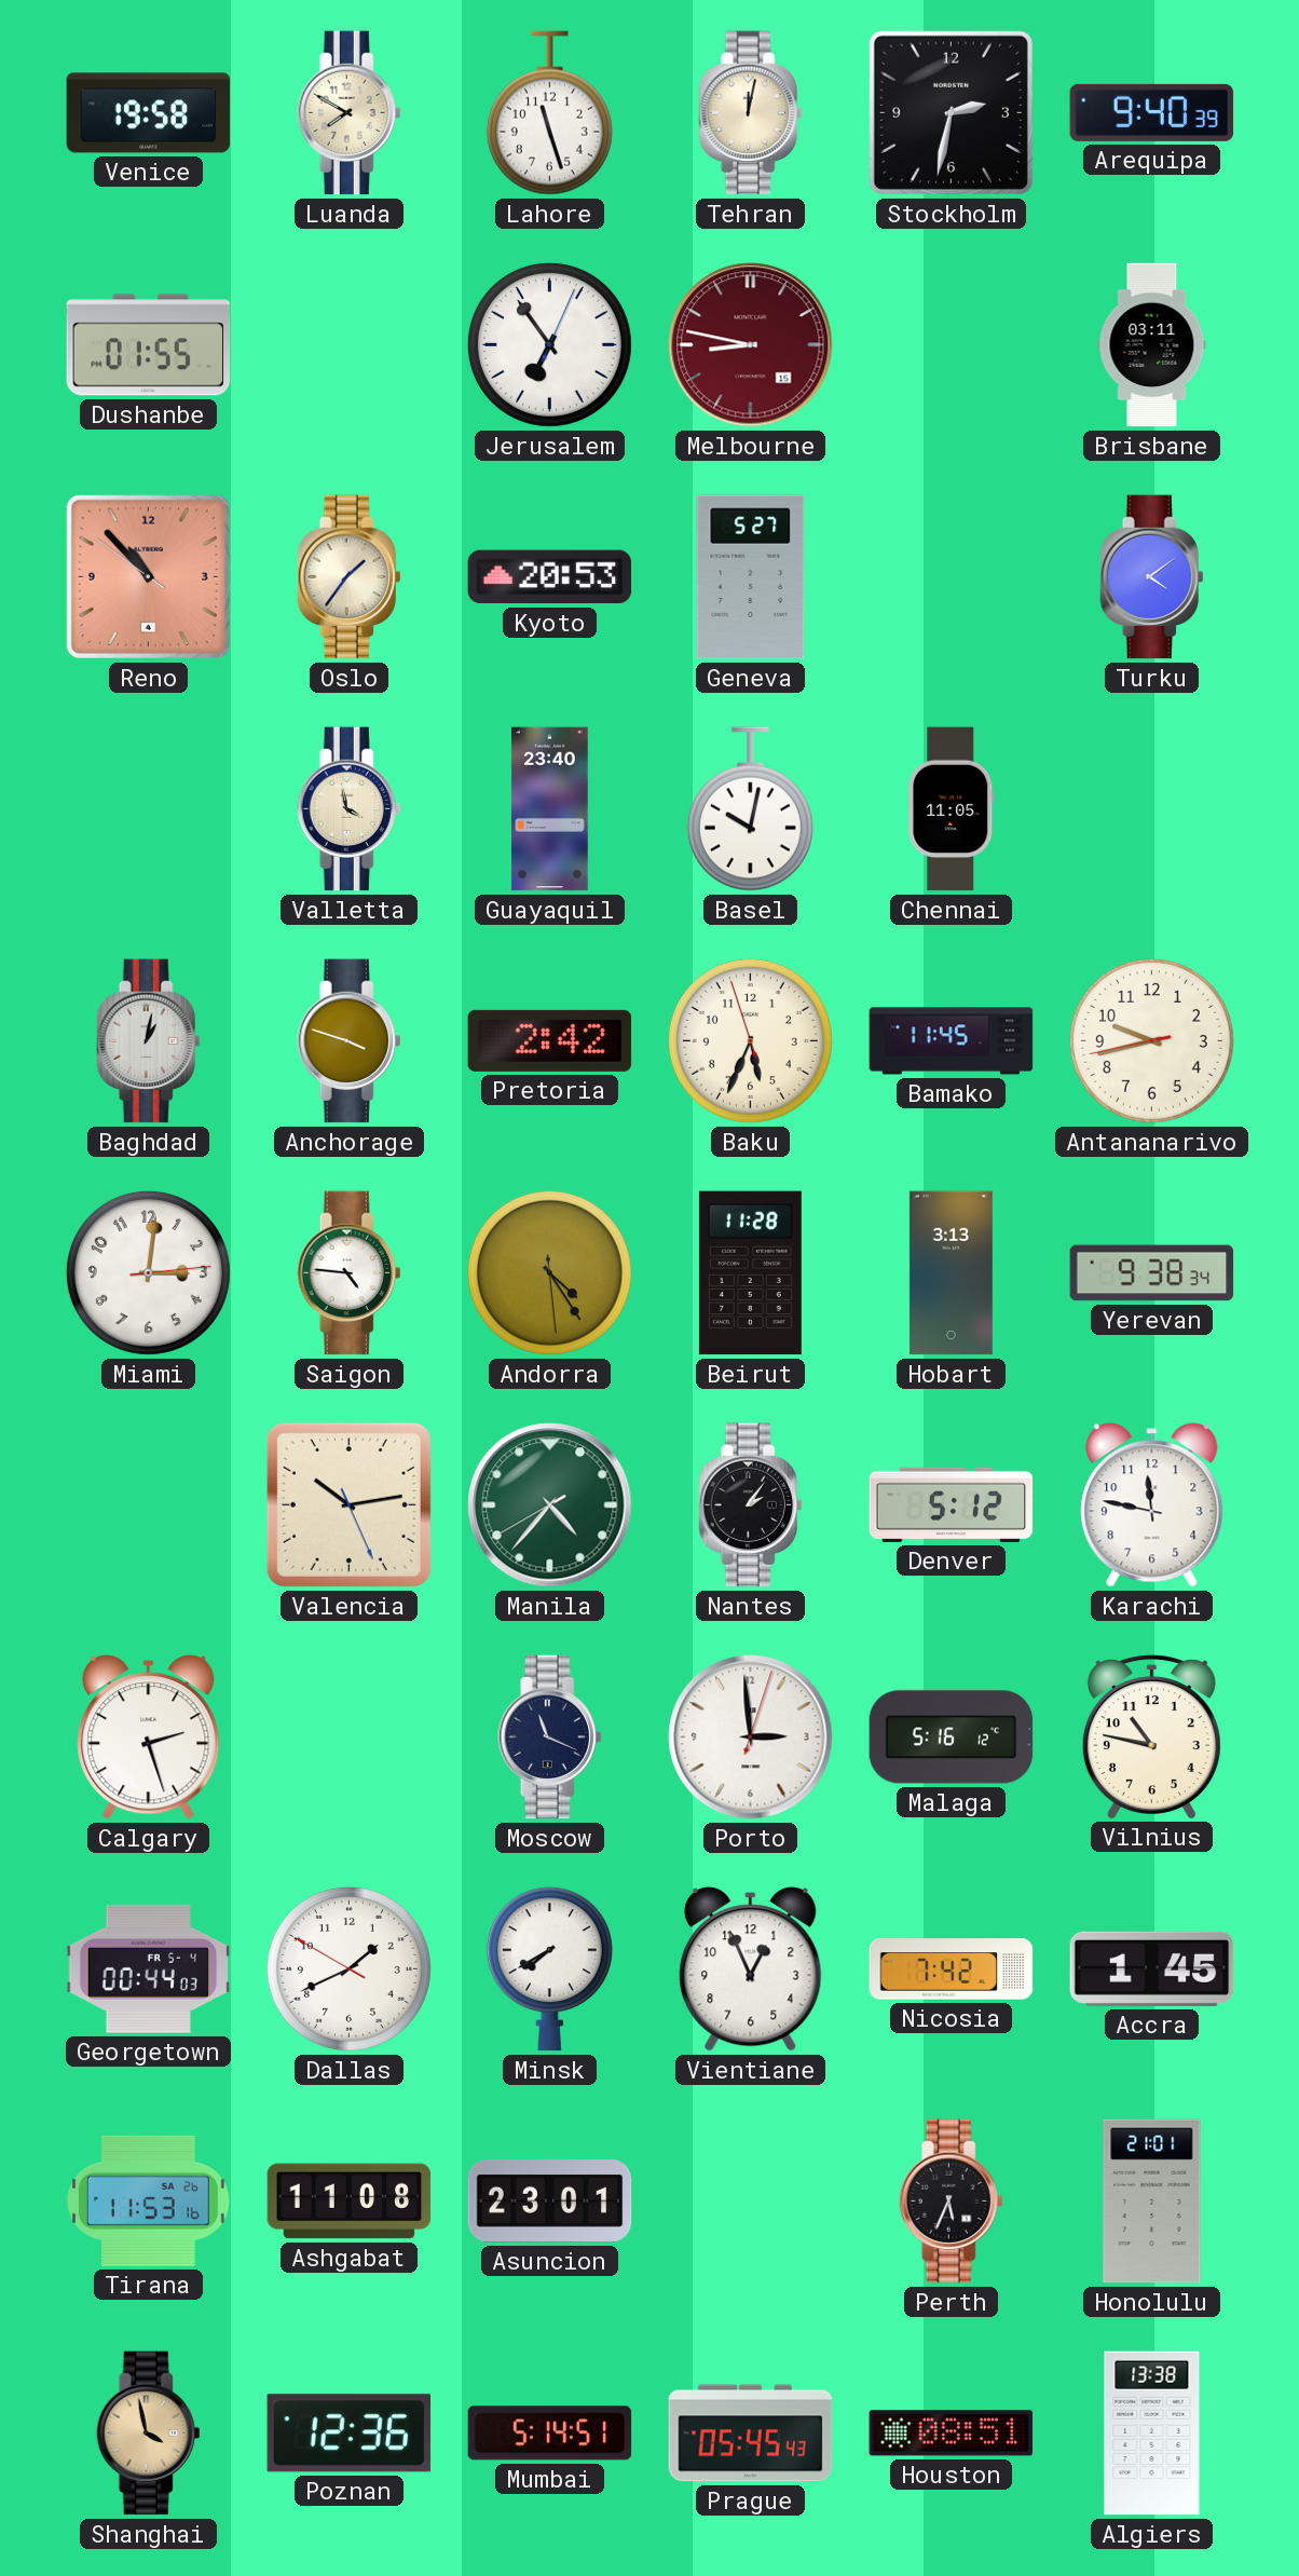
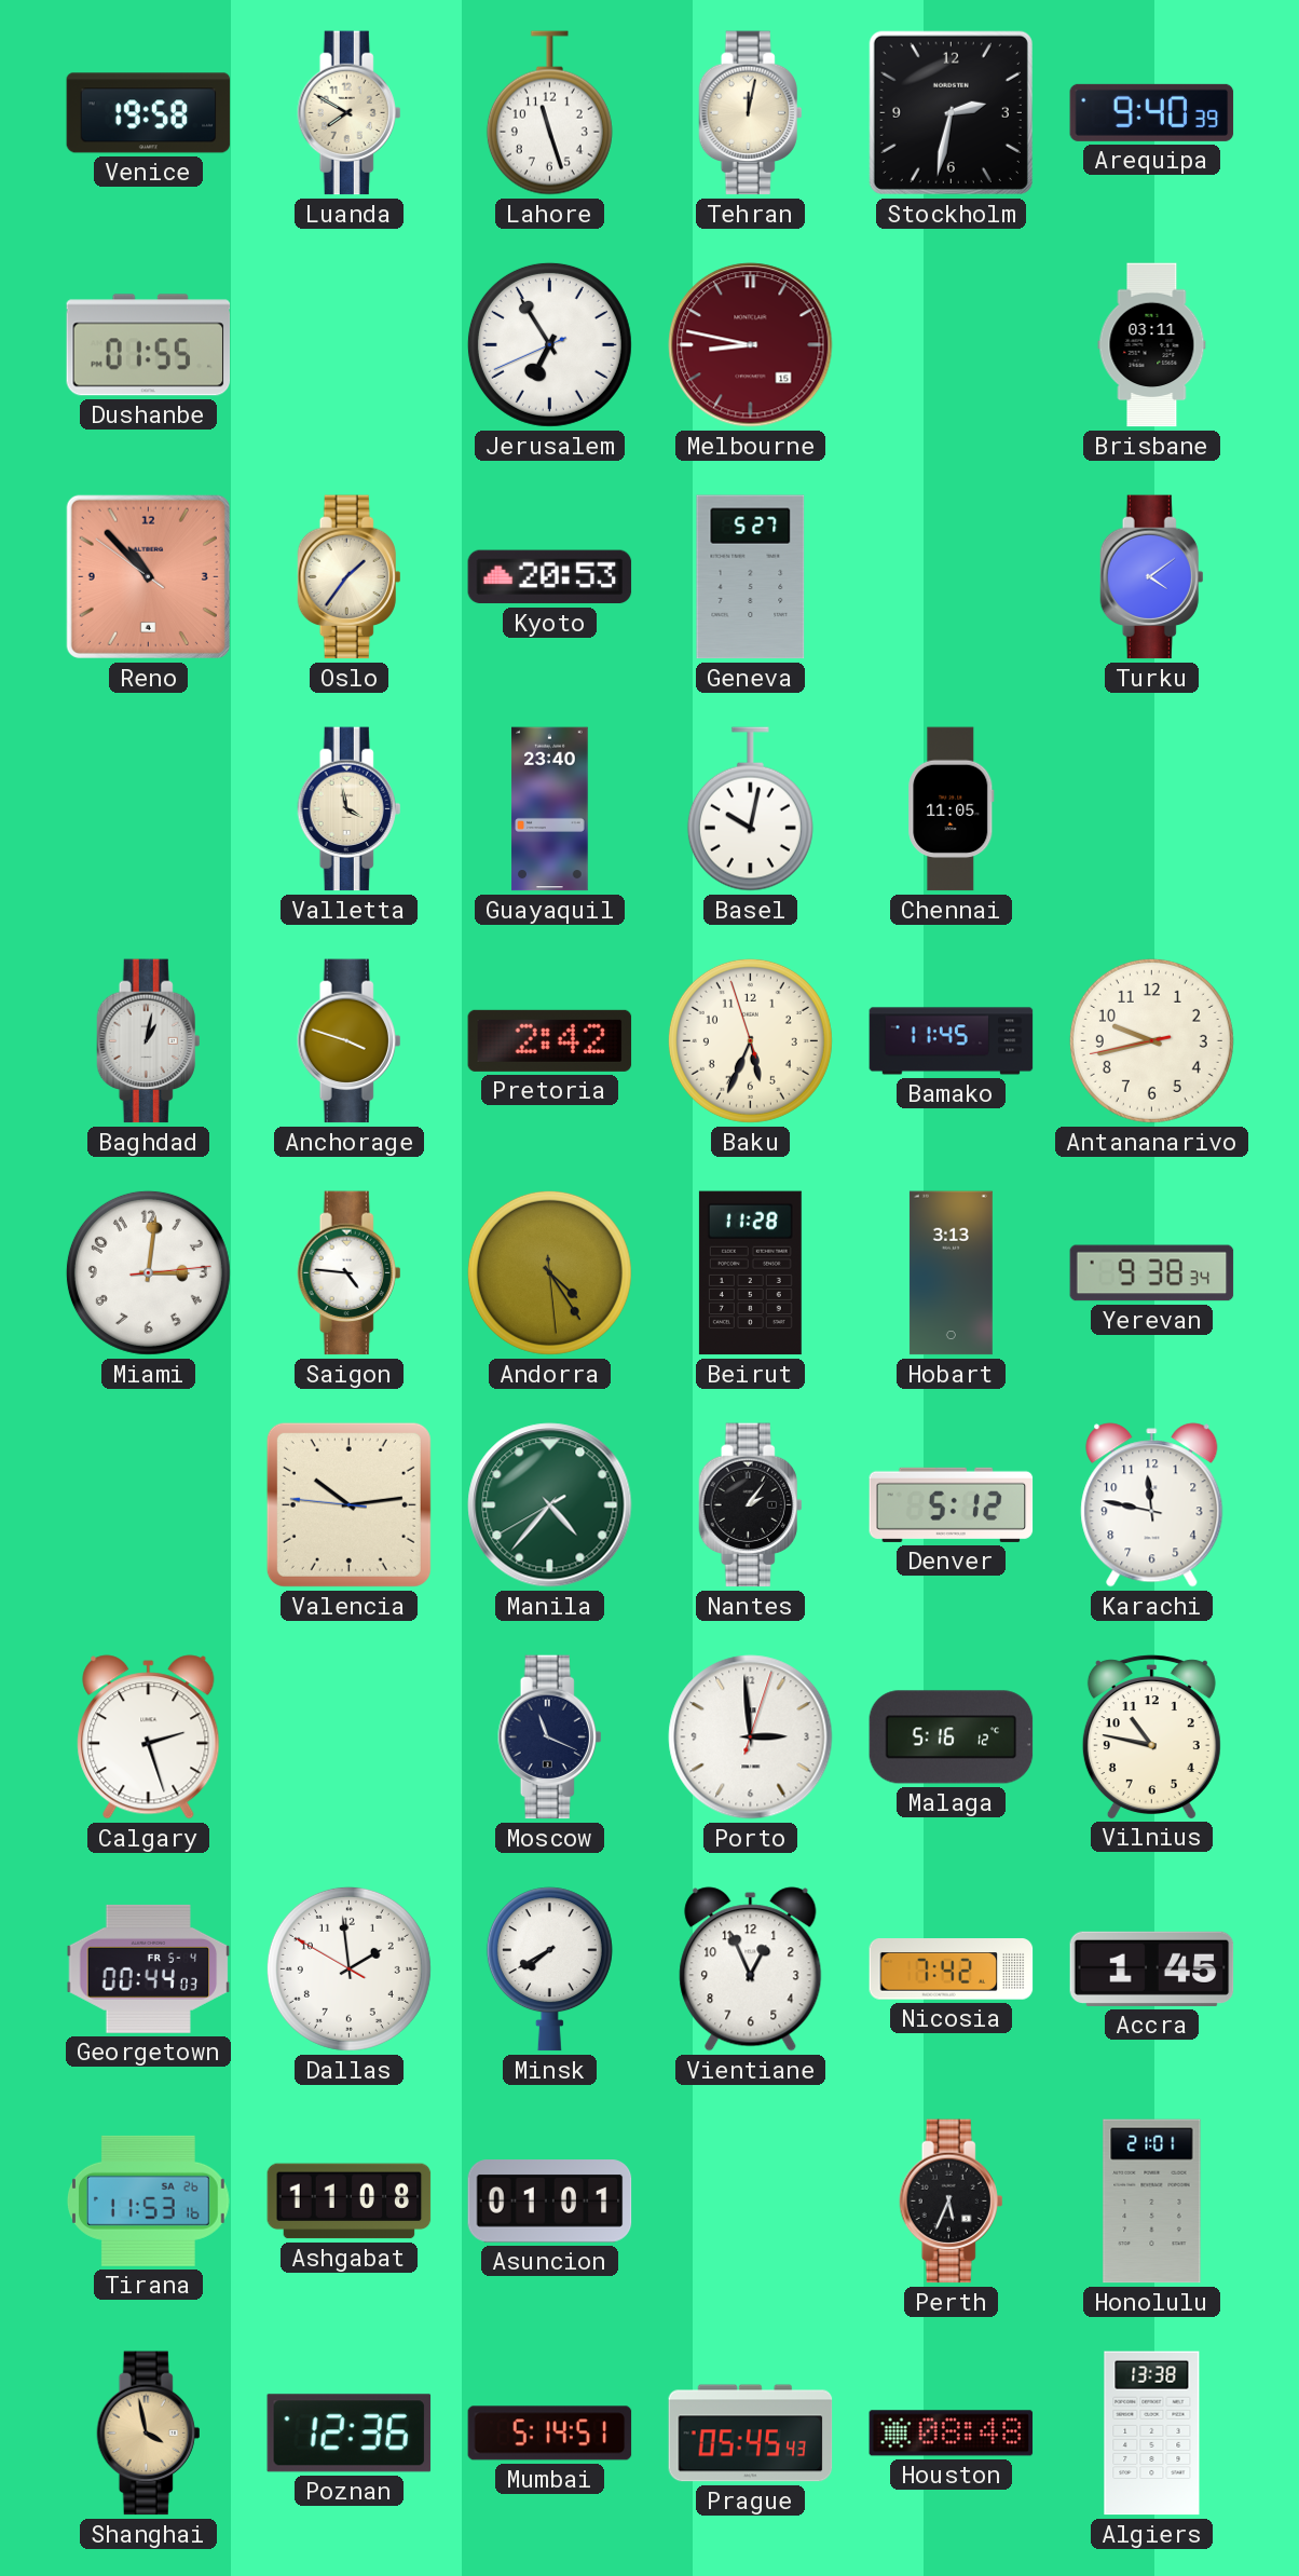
Jerusalem: 6:54:04 -> 6:54:41 (549, 344)
Valencia: 10:13:26 -> 10:13:46 (348, 1504)
Dallas: 1:40 -> 1:58 (348, 1968)
Asuncion: 23:01 -> 01:01 (550, 2202)
Houston: 08:51 -> 08:48 (952, 2434)
